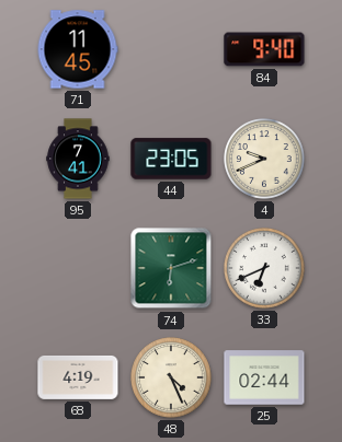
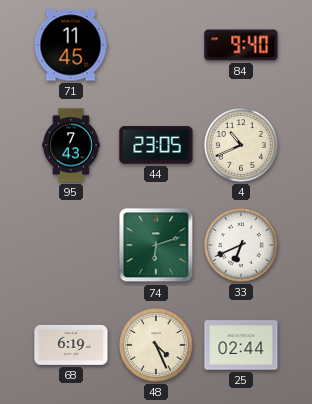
95: 7:41 -> 7:43 (71, 145)
4: 9:41 -> 10:41 (241, 145)
68: 4:19 -> 6:19 (71, 345)
